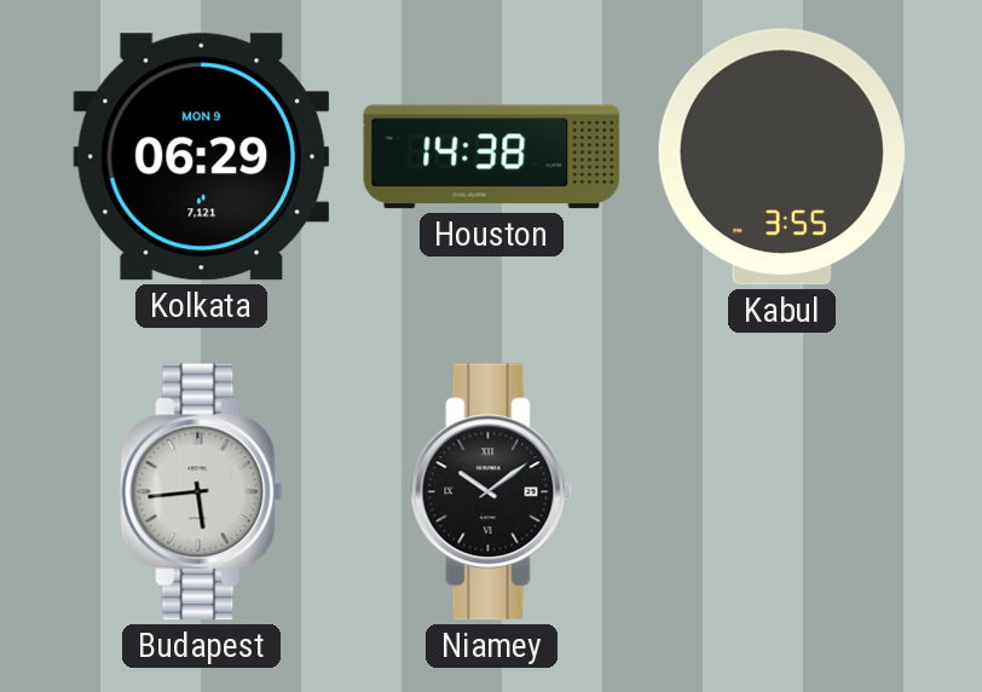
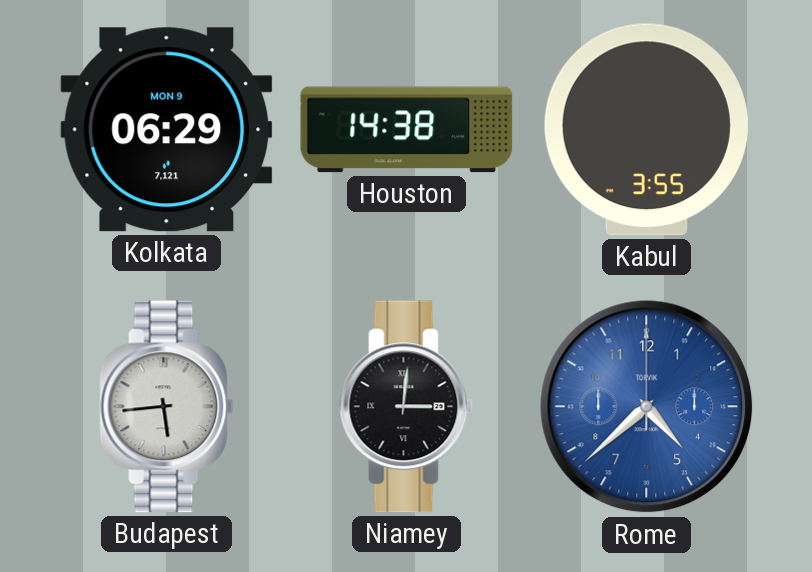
Niamey: 10:09 -> 3:01 (407, 407)
Rome: none -> 4:38 (647, 407)
